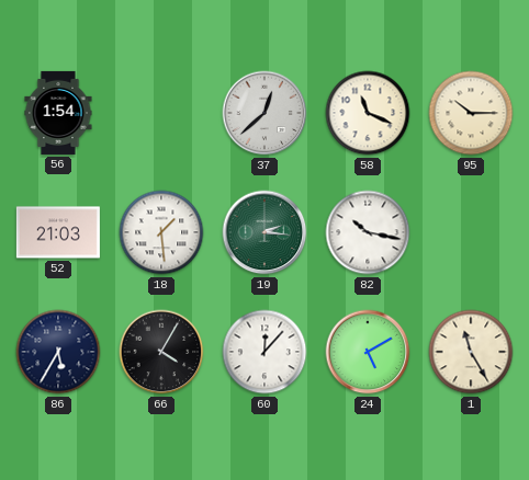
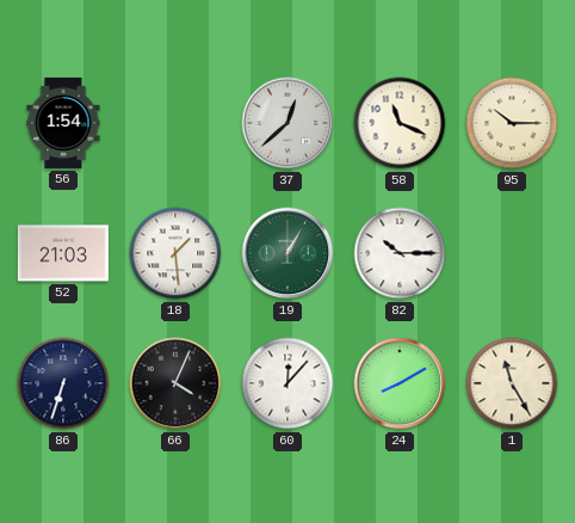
19: 2:16 -> 1:05 (287, 253)
82: 10:17 -> 10:15 (400, 253)
86: 5:35 -> 6:33 (63, 383)
66: 4:05 -> 4:04 (175, 383)
24: 5:10 -> 8:10 (400, 383)
